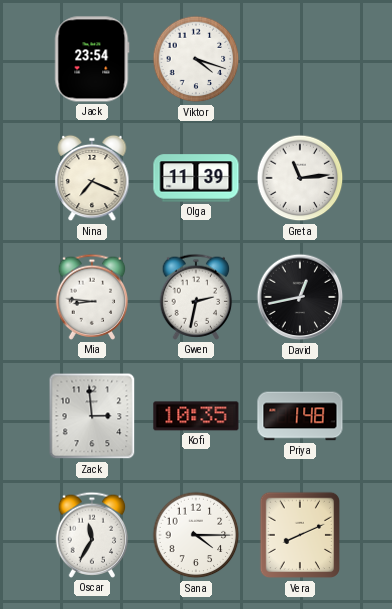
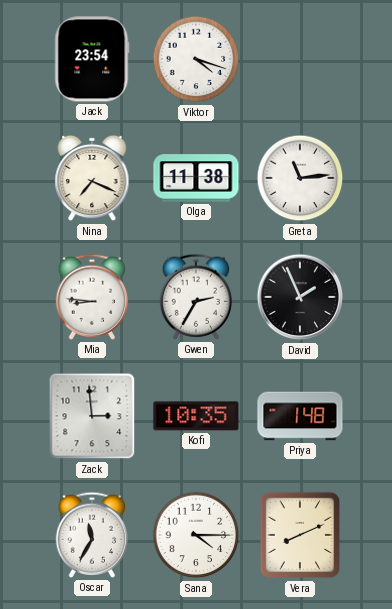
Olga: 11:39 -> 11:38 (196, 178)
Gwen: 2:32 -> 2:35 (196, 297)
David: 12:43 -> 1:56 (300, 297)
